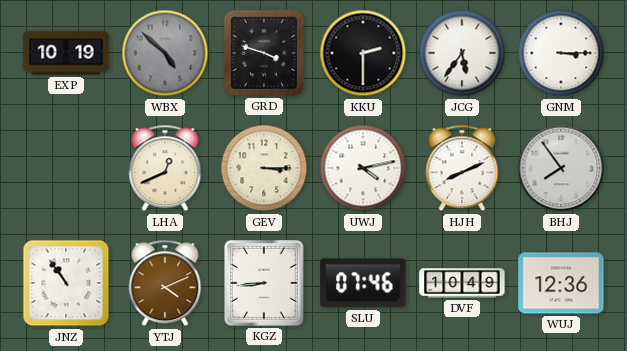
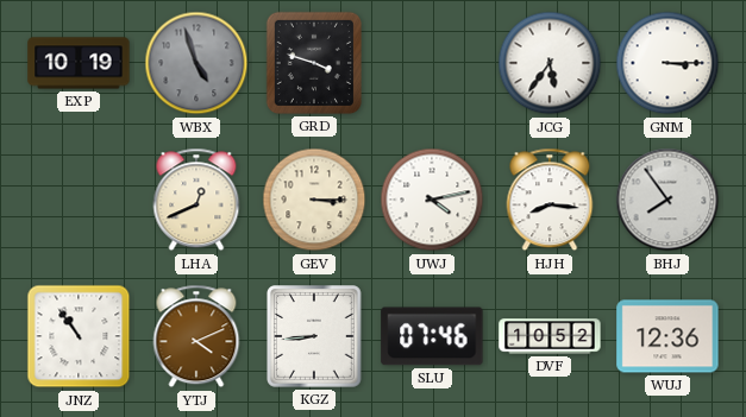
WBX: 4:52 -> 4:57 (196, 63)
KKU: 2:30 -> none (363, 53)
HJH: 8:11 -> 8:16 (550, 200)
DVF: 10:49 -> 10:52 (550, 336)
